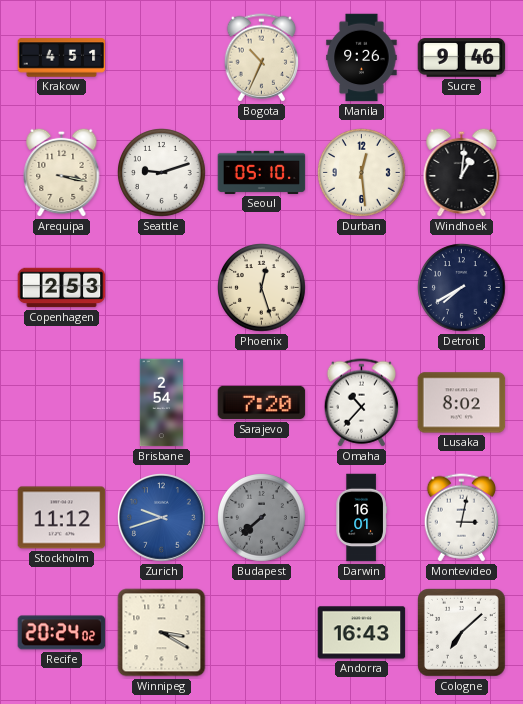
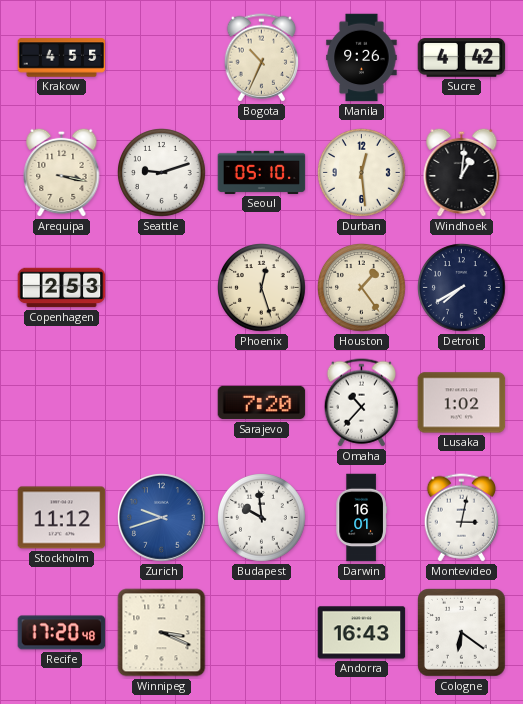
Krakow: 4:51 -> 4:55 (62, 58)
Sucre: 9:46 -> 4:42 (462, 58)
Houston: none -> 1:24 (362, 288)
Brisbane: 2:54 -> none (162, 403)
Lusaka: 8:02 -> 1:02 (462, 403)
Budapest: 7:38 -> 9:59 (262, 518)
Budapest dial: grey -> white (262, 518)
Recife: 20:24 -> 17:20 (62, 633)
Winnipeg: 3:20 -> 3:19 (162, 633)
Cologne: 7:08 -> 6:21 (462, 633)
